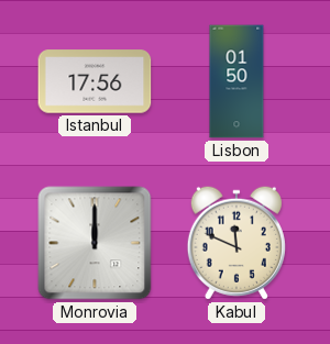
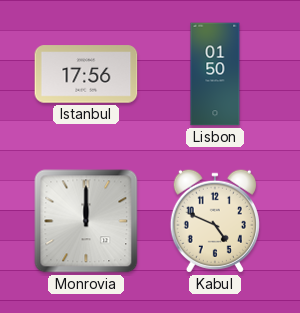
Kabul: 11:49 -> 4:49 (215, 221)
